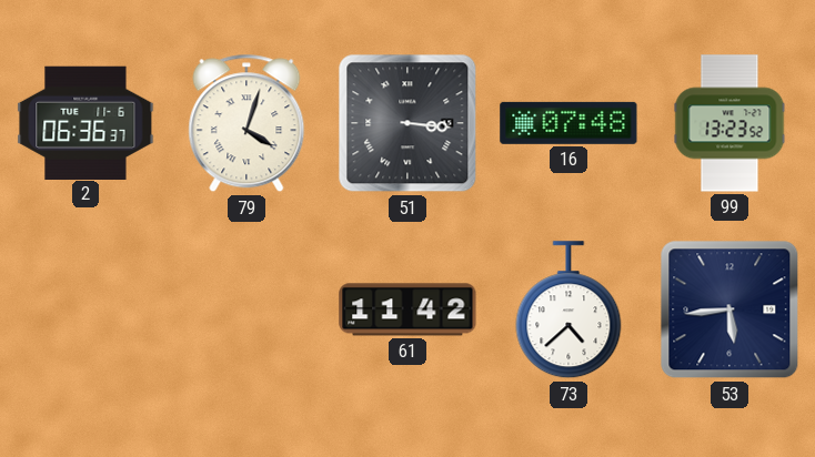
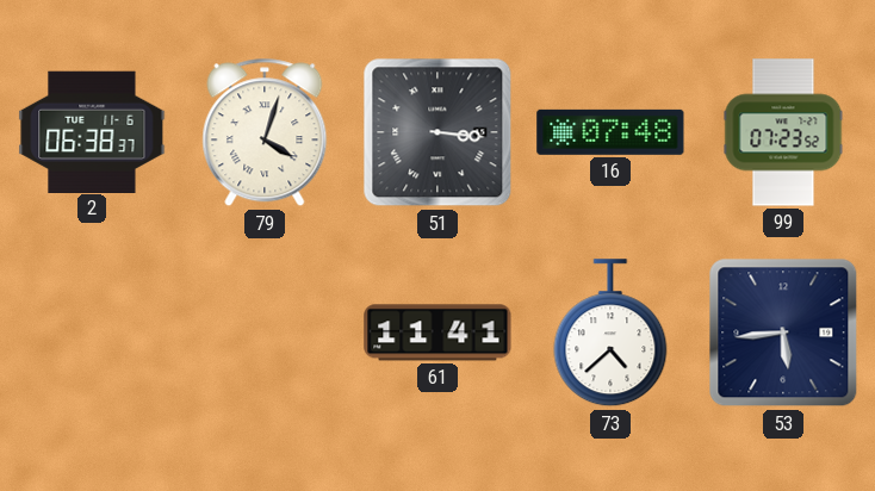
2: 06:36 -> 06:38 (92, 131)
99: 13:23 -> 07:23 (783, 132)
61: 11:42 -> 11:41 (437, 332)
